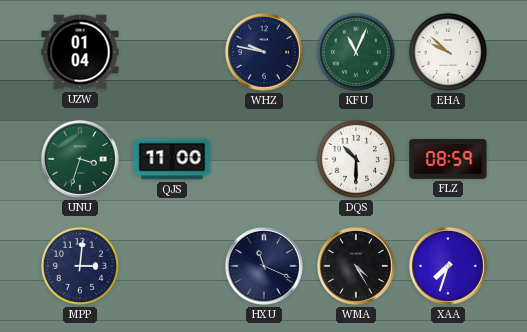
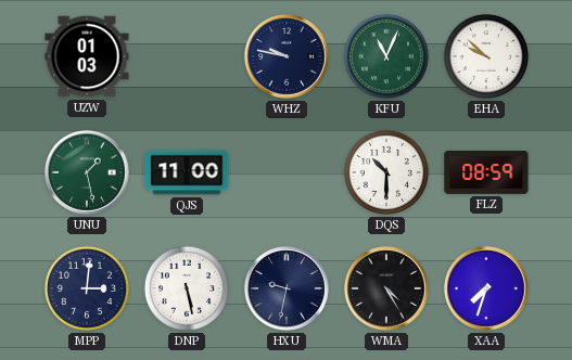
UZW: 01:04 -> 01:03 (87, 56)
UNU: 3:33 -> 1:28 (88, 173)
DNP: none -> 5:28 (187, 288)
HXU: 11:19 -> 9:32 (288, 290)
